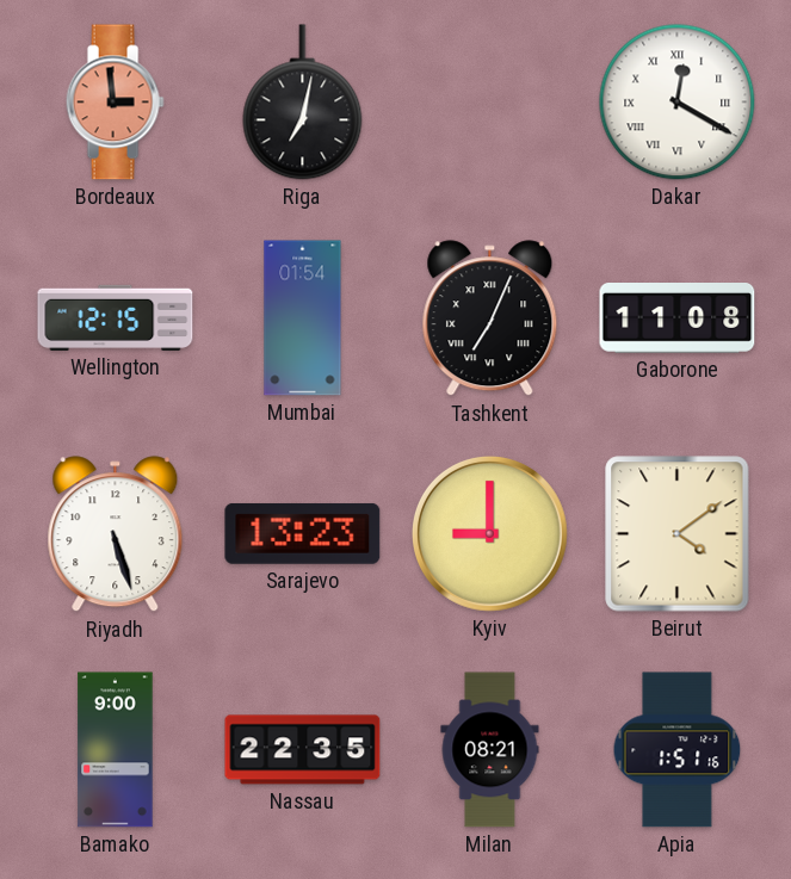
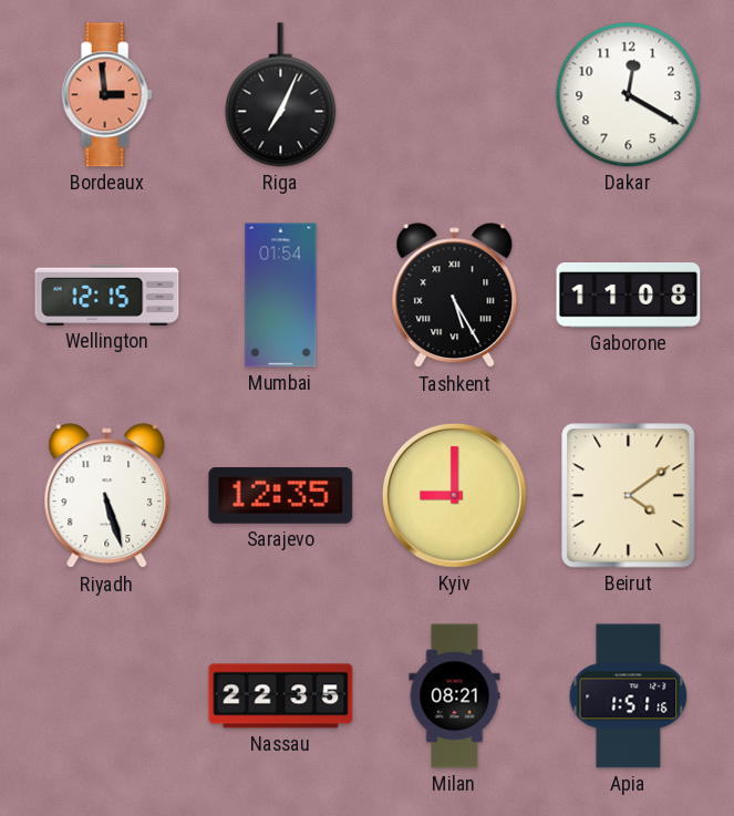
Riga: 7:02 -> 7:04 (281, 95)
Dakar numerals: Roman -> Arabic (629, 95)
Tashkent: 7:04 -> 5:25 (455, 296)
Sarajevo: 13:23 -> 12:35 (281, 495)
Bamako: 9:00 -> none (116, 750)
